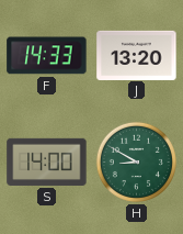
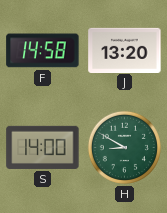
F: 14:33 -> 14:58 (43, 51)
